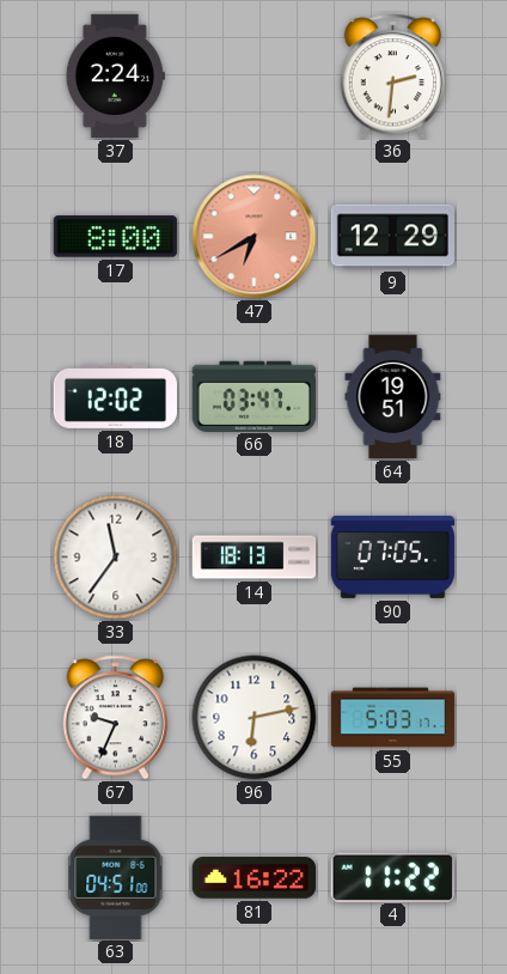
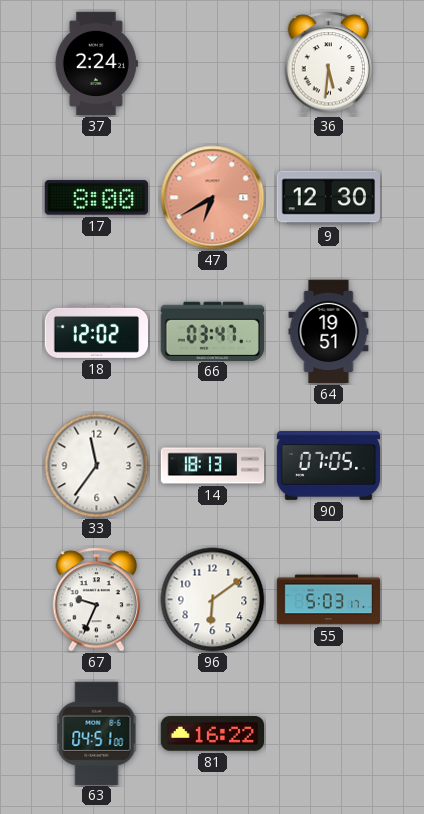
36: 2:31 -> 5:31 (329, 64)
9: 12:29 -> 12:30 (328, 198)
96: 6:13 -> 6:09 (213, 600)
4: 11:22 -> none (392, 877)
